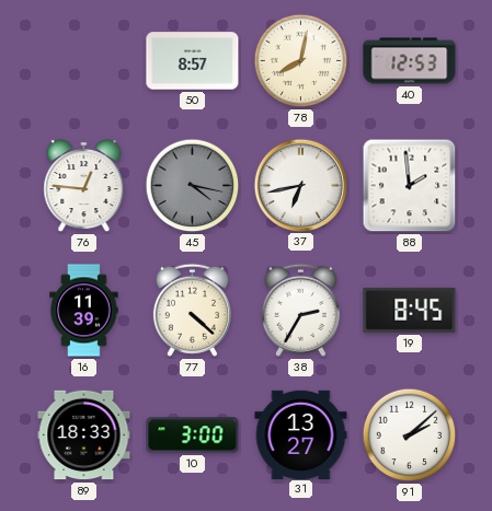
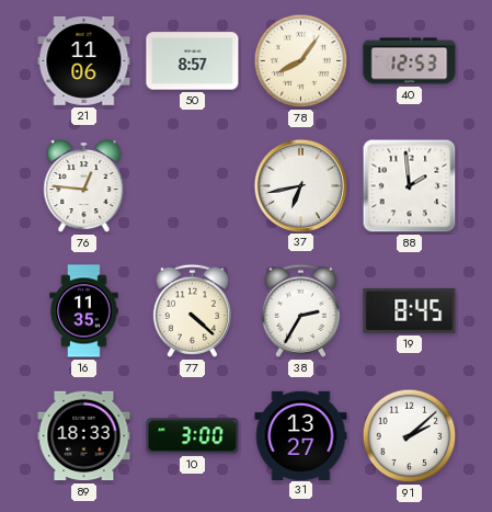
21: none -> 11:06 (84, 60)
78: 8:02 -> 8:06 (301, 61)
45: 4:17 -> none (193, 186)
16: 11:39 -> 11:35 (84, 311)
